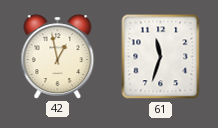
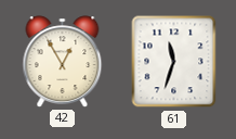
42: 12:58 -> 12:55 (63, 62)
